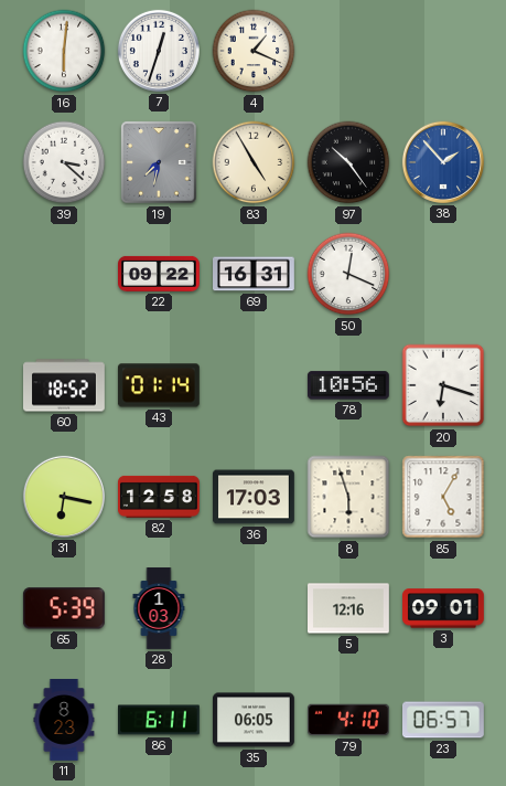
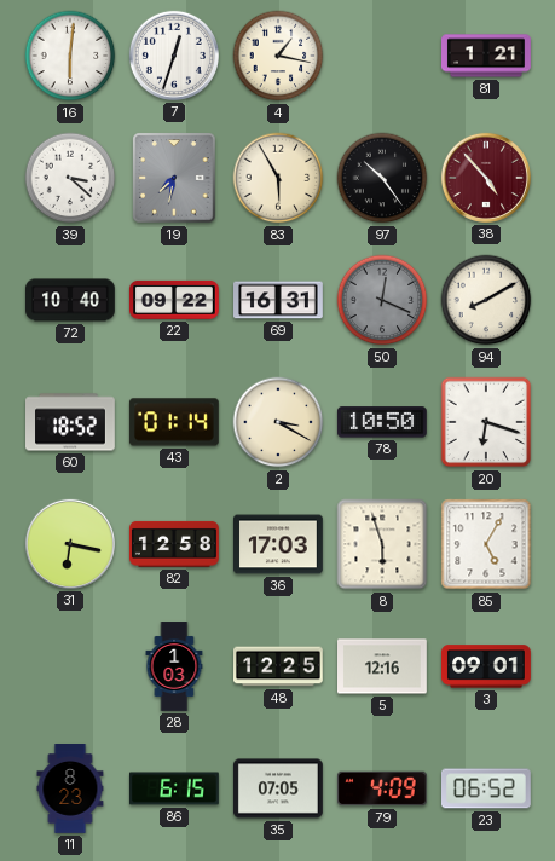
4: 1:19 -> 1:17 (278, 56)
81: none -> 1:21 (487, 56)
83: 4:55 -> 5:55 (278, 178)
38: 1:53 -> 4:53 (486, 178)
38 dial: blue -> burgundy (486, 178)
72: none -> 10:40 (70, 300)
50 dial: white -> grey (382, 300)
94: none -> 8:10 (486, 300)
2: none -> 3:20 (278, 422)
78: 10:56 -> 10:50 (382, 422)
65: 5:39 -> none (64, 608)
48: none -> 12:25 (279, 666)
86: 6:11 -> 6:15 (175, 788)
35: 06:05 -> 07:05 (279, 788)
79: 4:10 -> 4:09 (382, 788)
23: 06:57 -> 06:52 (487, 788)
